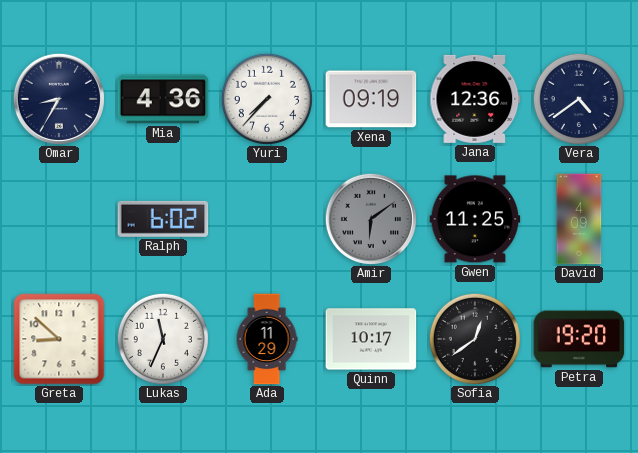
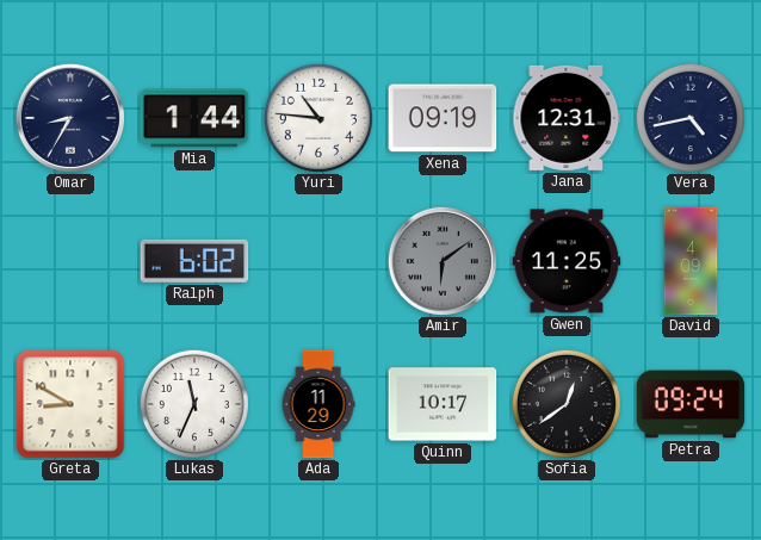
Mia: 4:36 -> 1:44 (194, 118)
Yuri: 7:37 -> 10:46 (318, 118)
Jana: 12:36 -> 12:31 (567, 118)
Vera: 4:39 -> 4:43 (691, 118)
Greta: 8:52 -> 8:50 (70, 404)
Petra: 19:20 -> 09:24 (691, 404)
